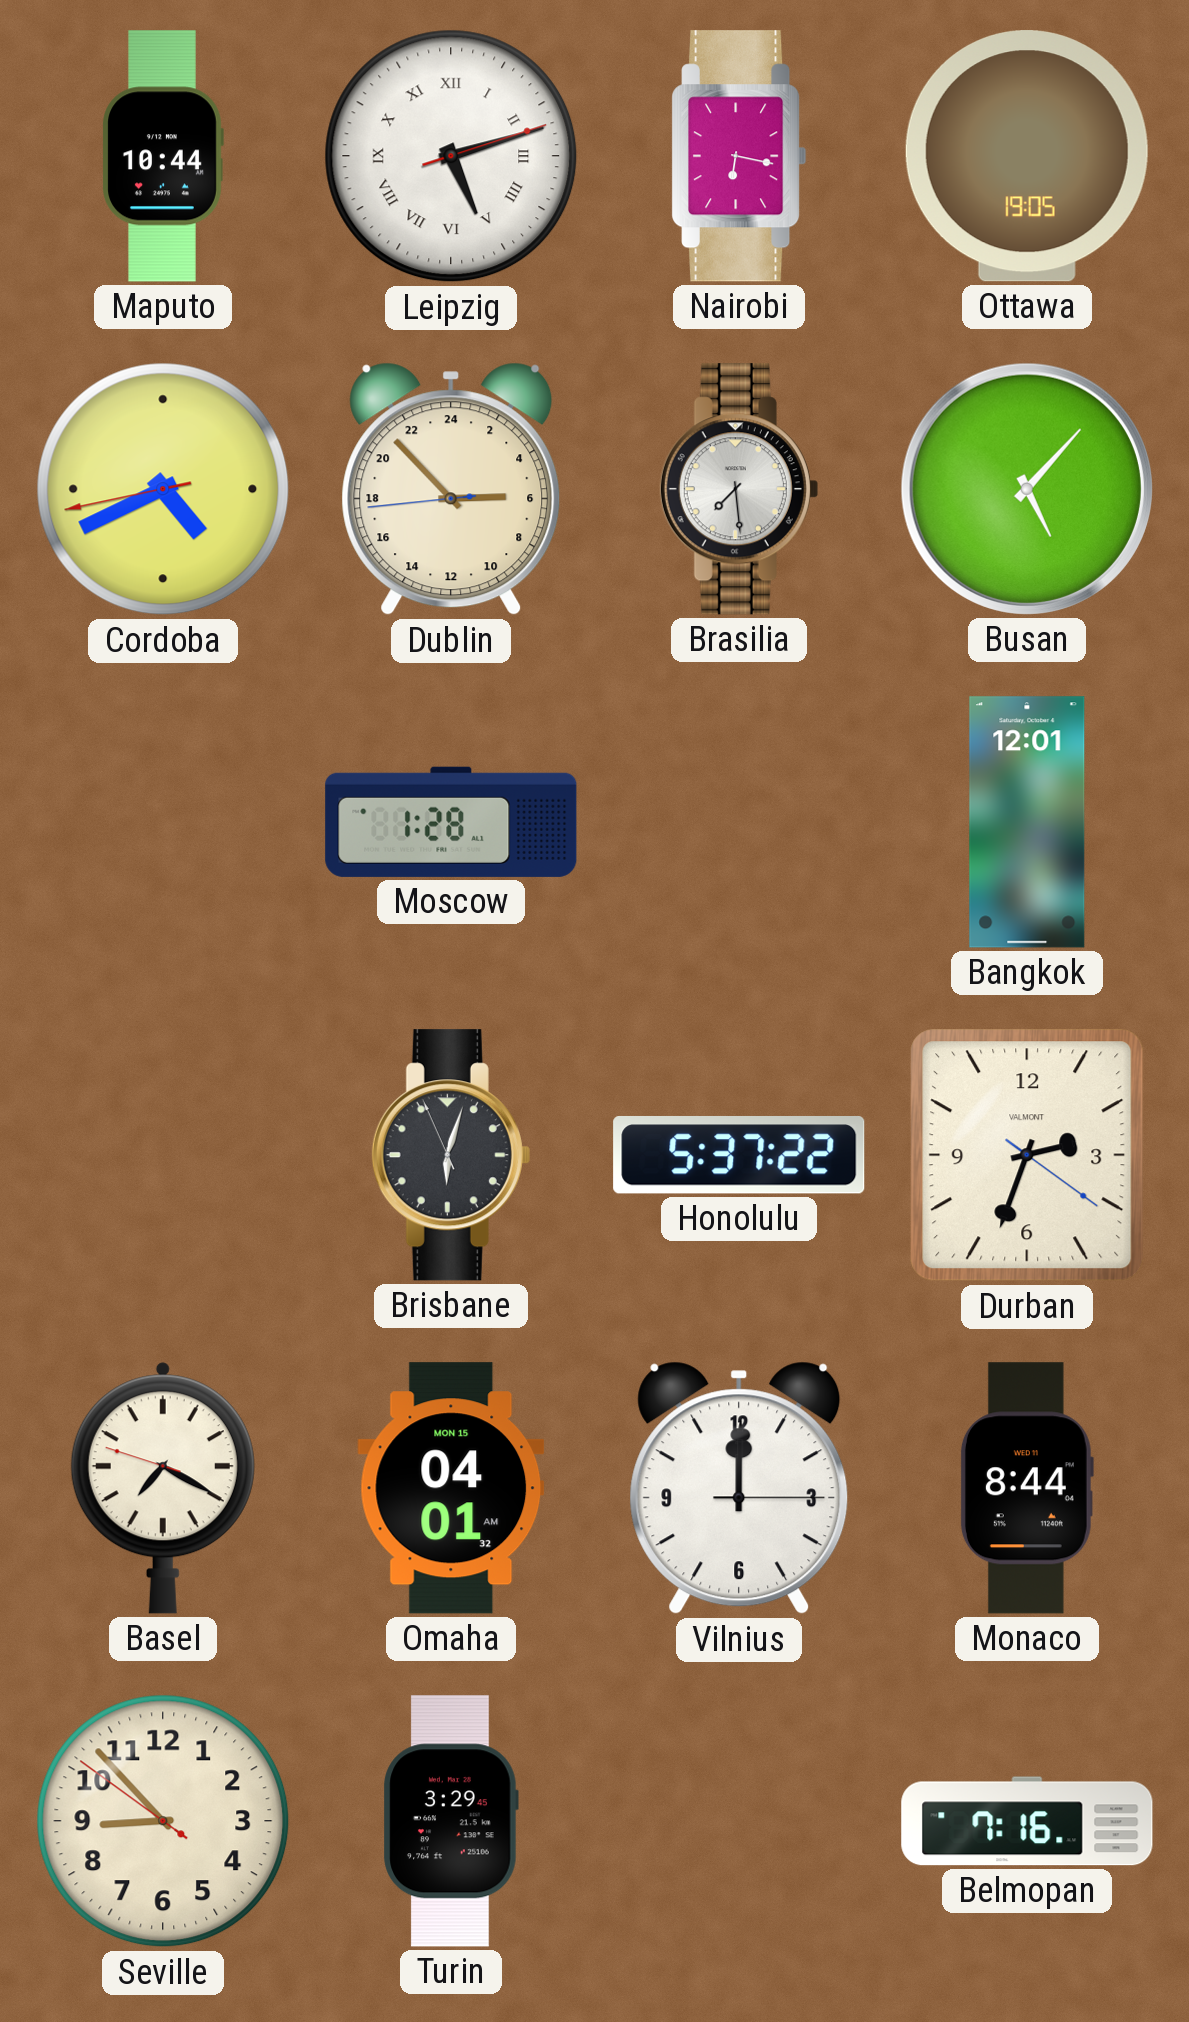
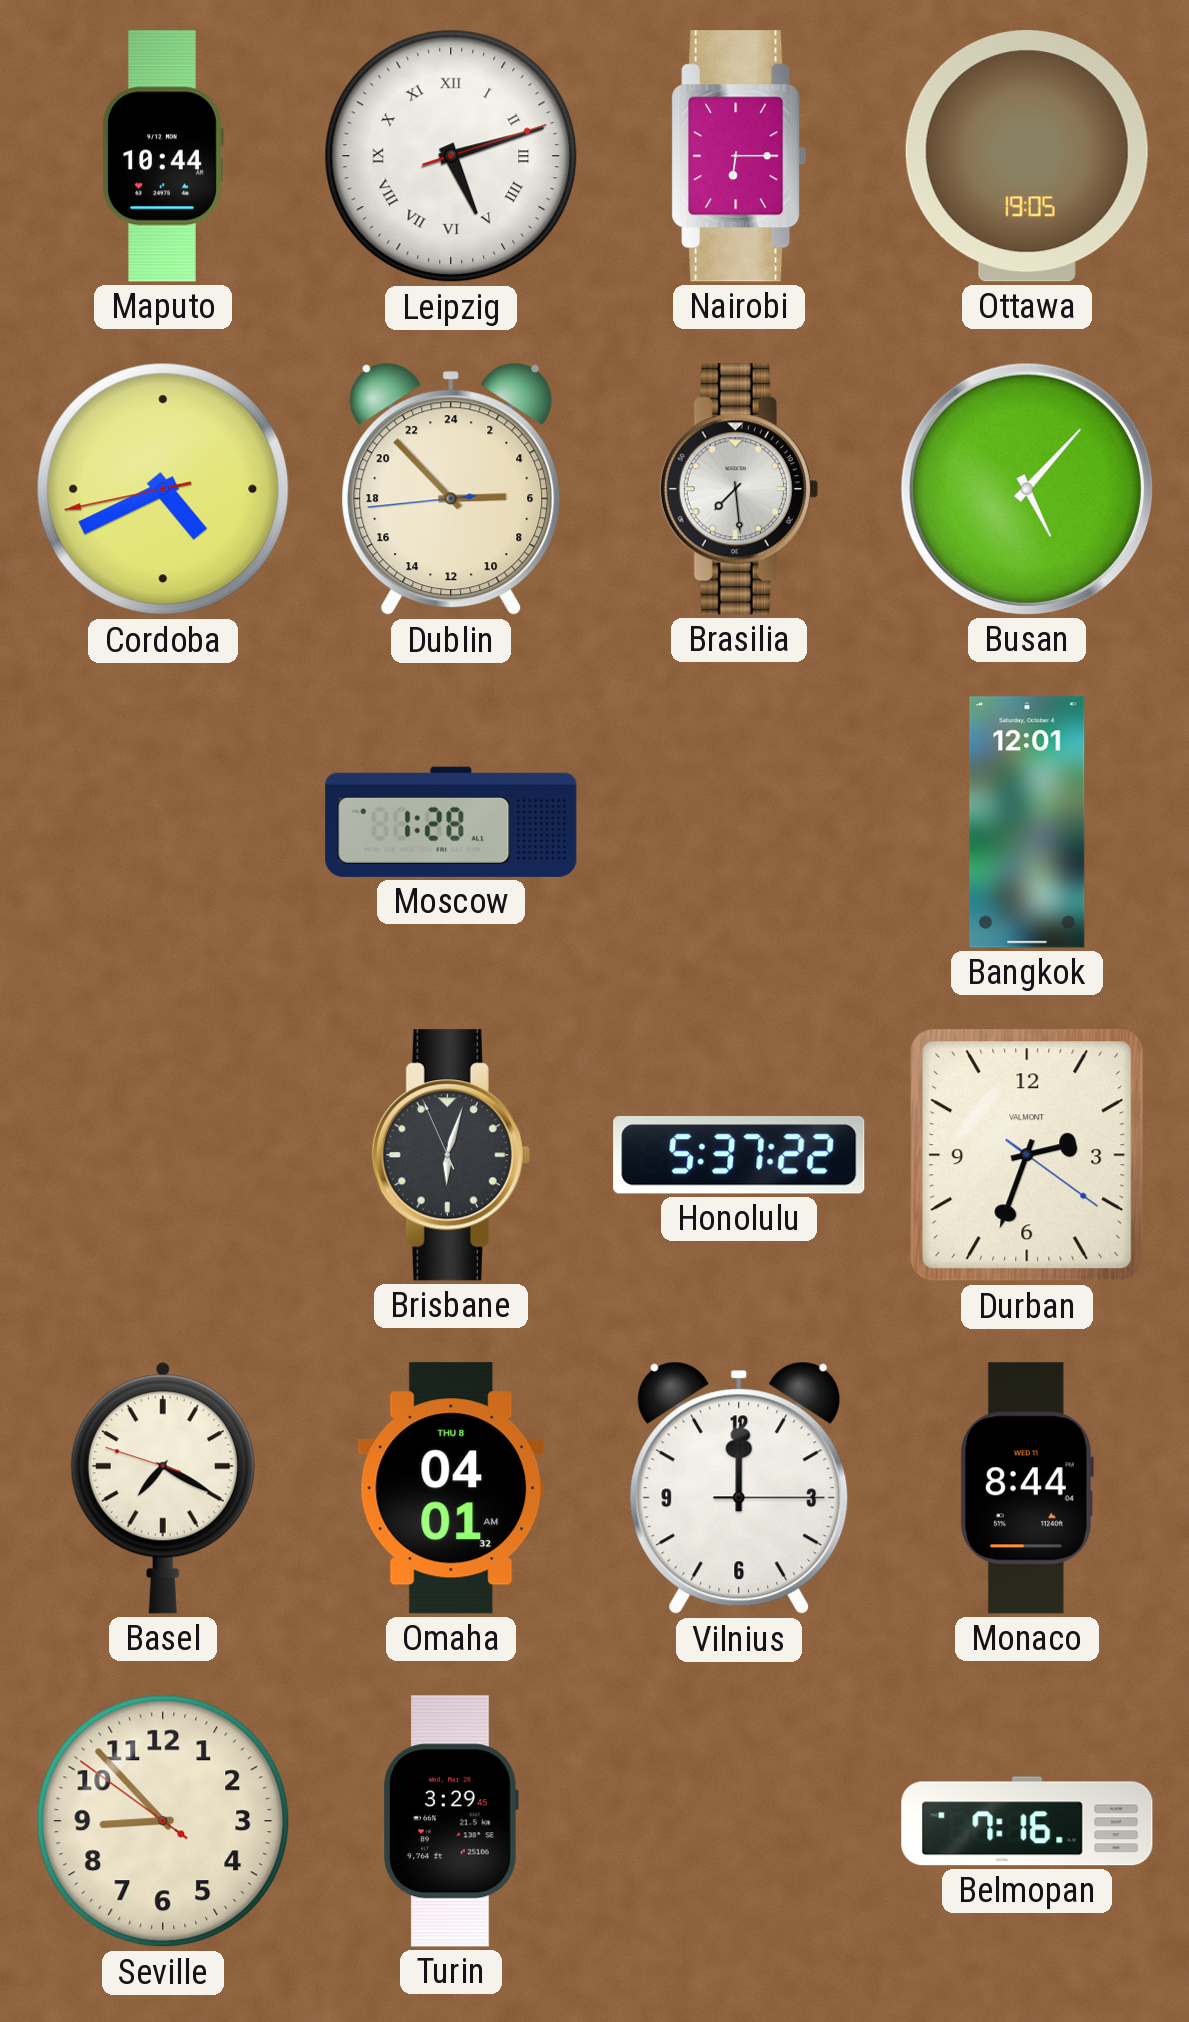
Nairobi: 6:17 -> 6:15 (739, 156)
Omaha date: MON 15 -> THU 8 (451, 1488)
